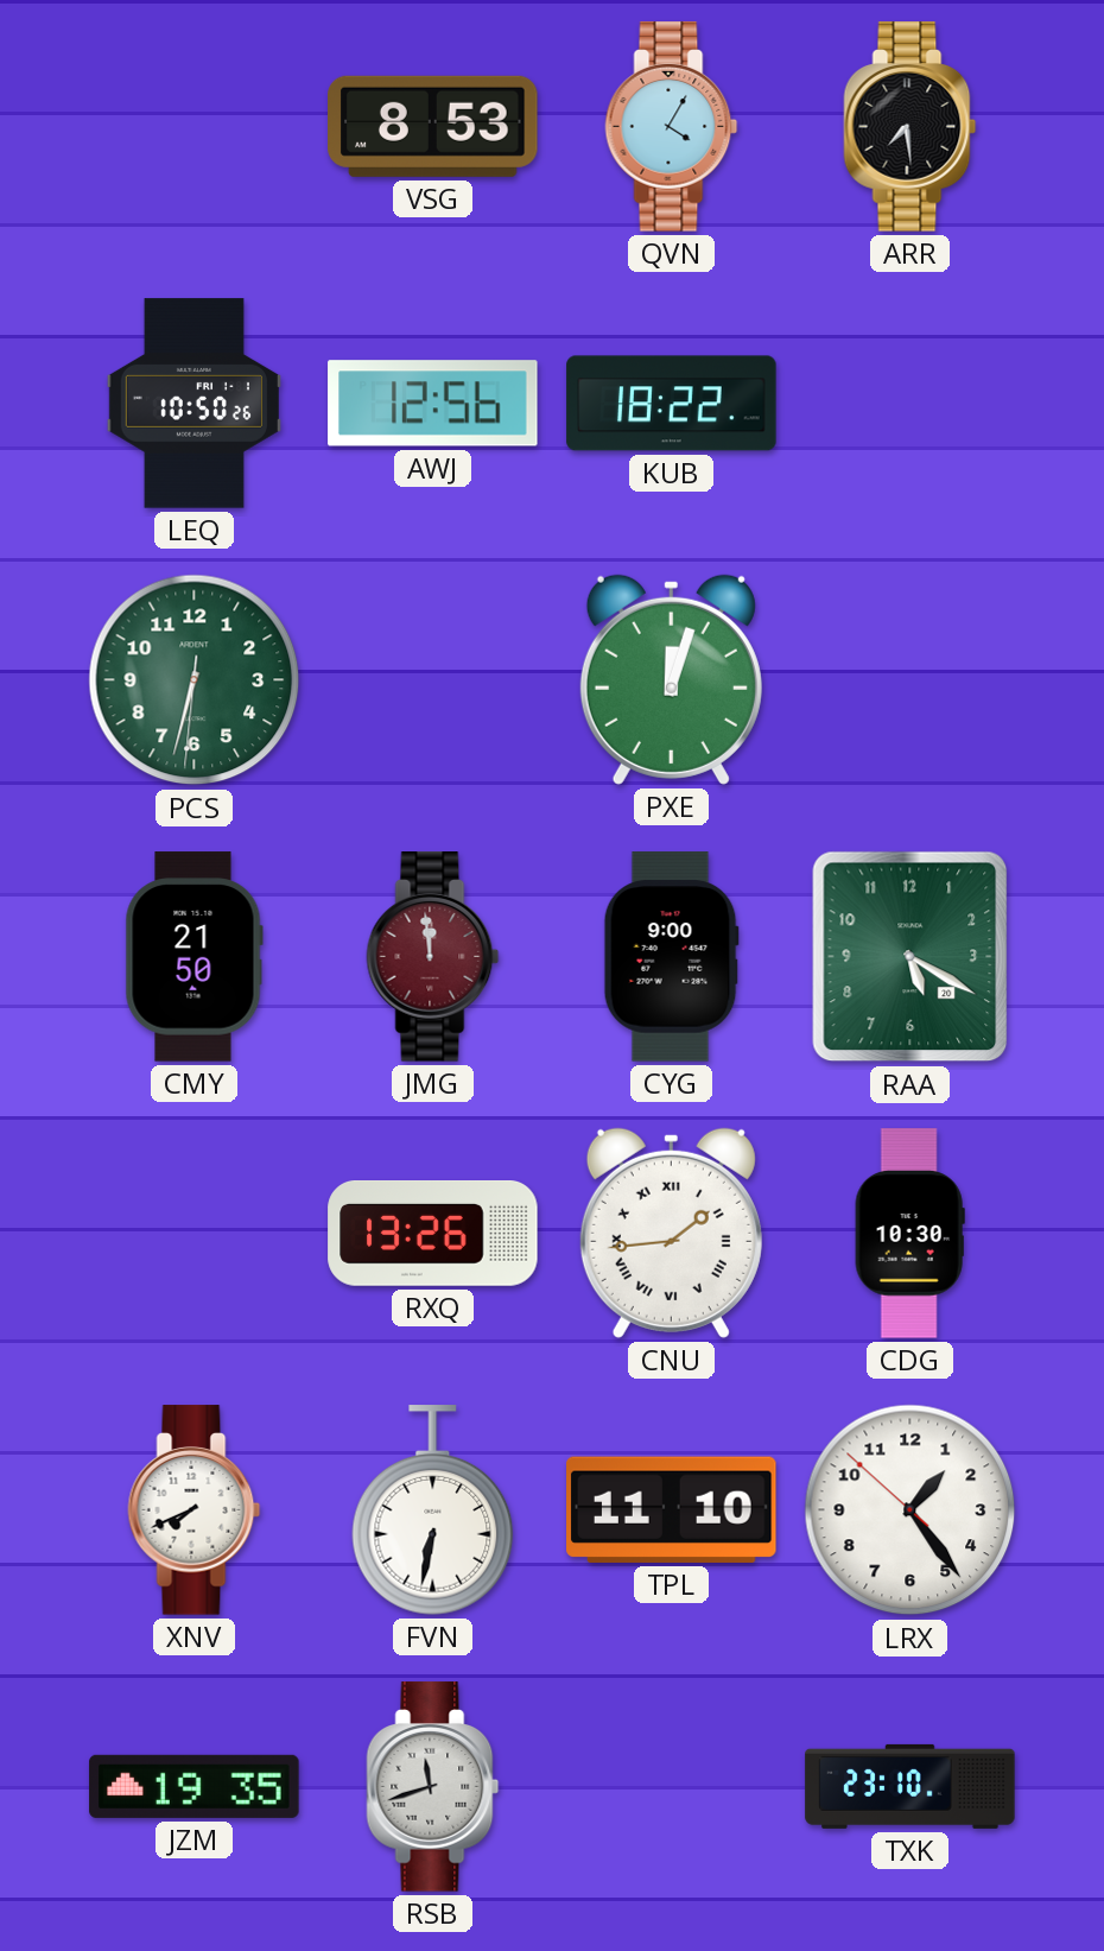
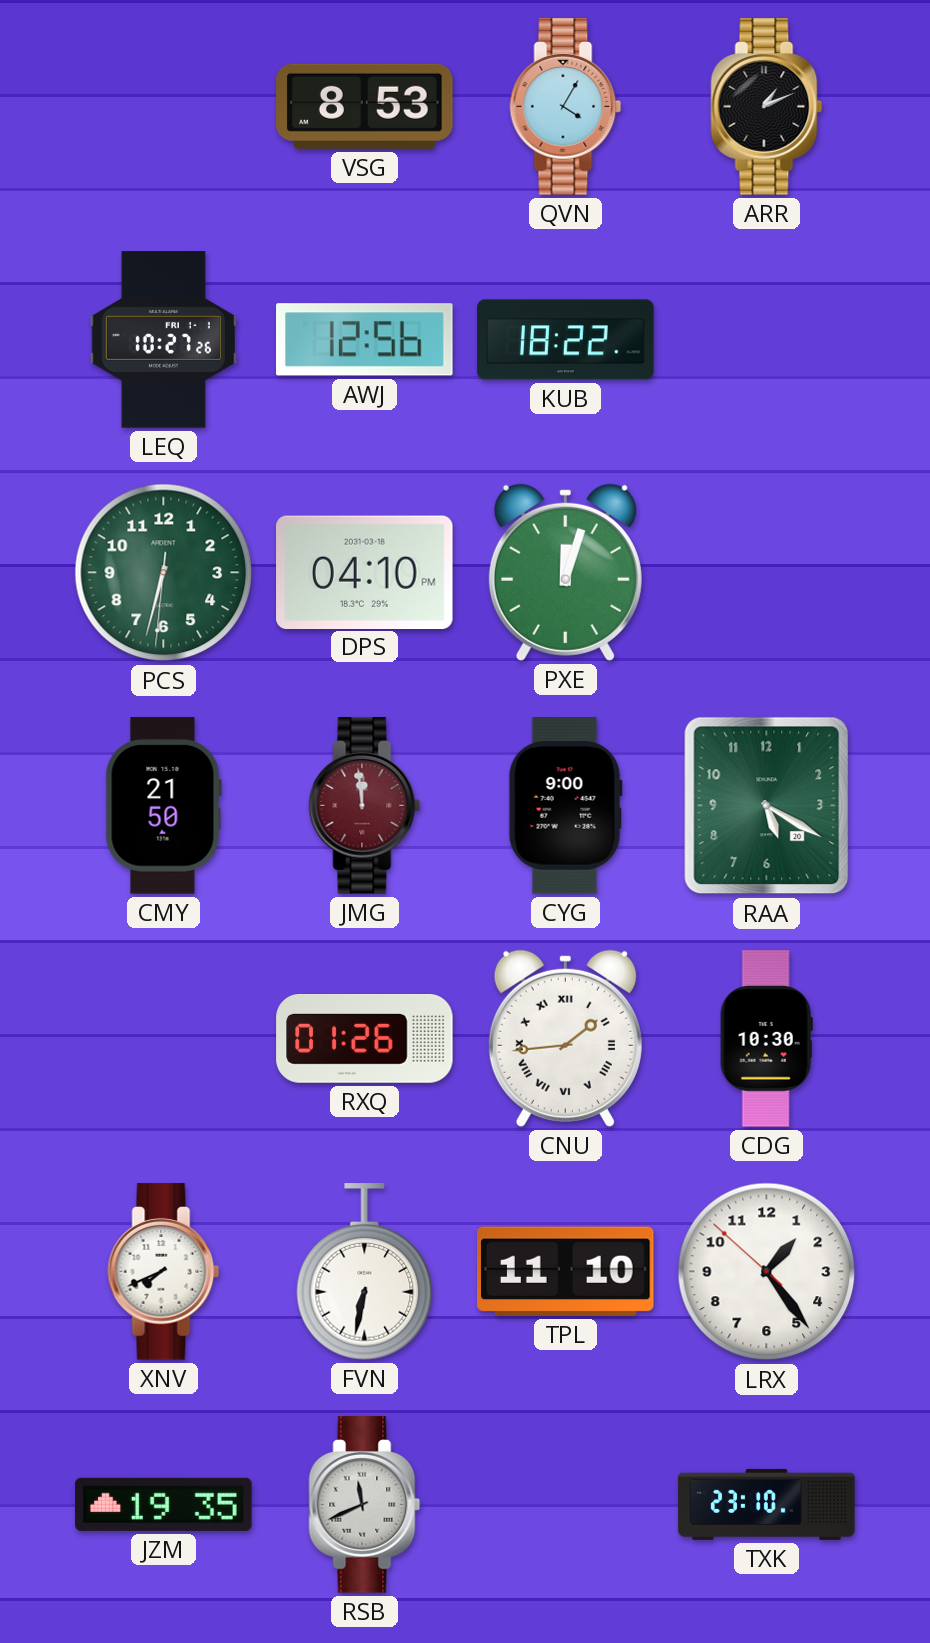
ARR: 7:29 -> 1:11 (767, 107)
LEQ: 10:50 -> 10:27 (163, 340)
DPS: none -> 04:10 (365, 572)
RXQ: 13:26 -> 01:26 (365, 1039)
RSB: 11:42 -> 11:41 (365, 1505)
